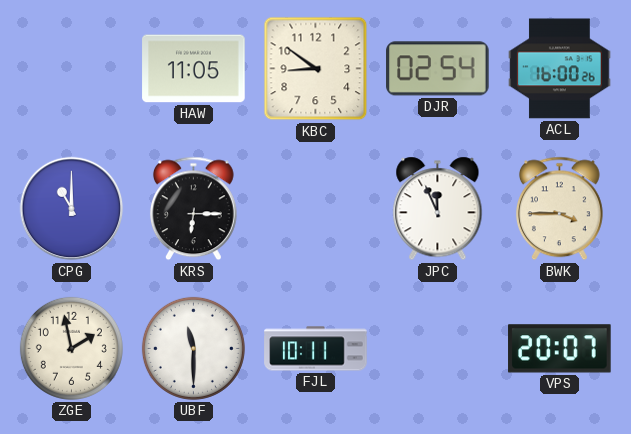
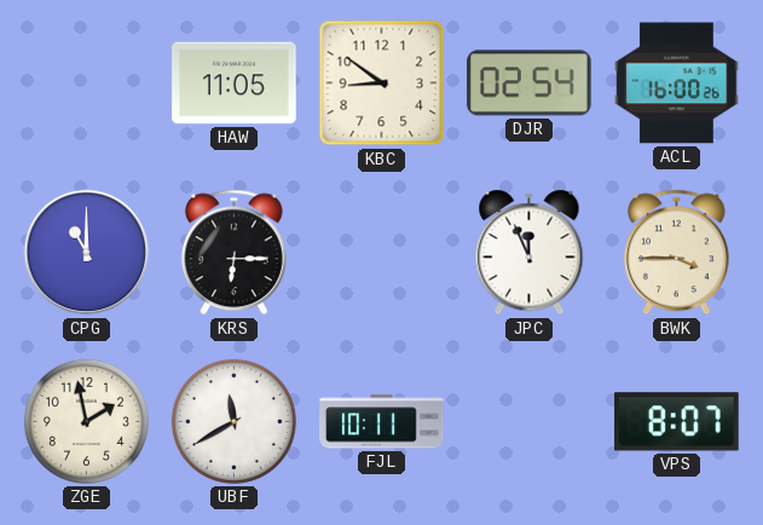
UBF: 11:30 -> 11:40 (233, 421)
VPS: 20:07 -> 8:07 (677, 422)
